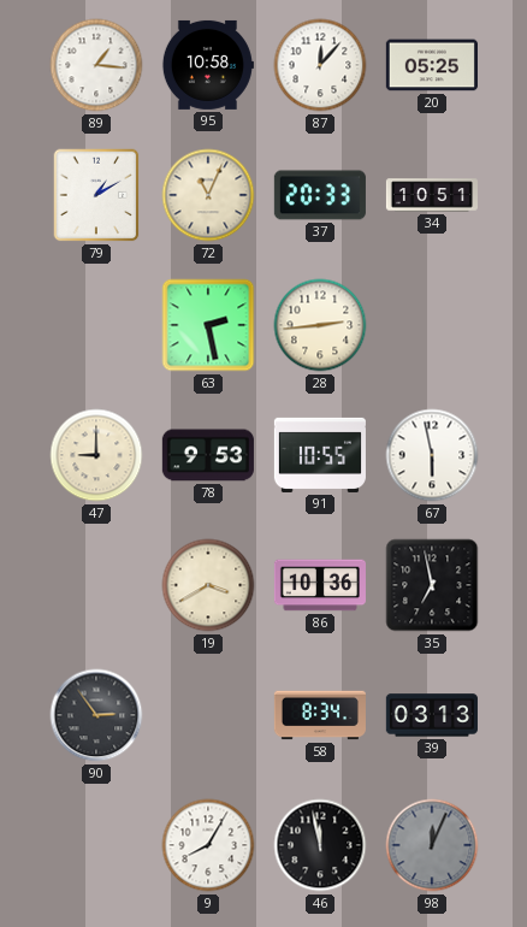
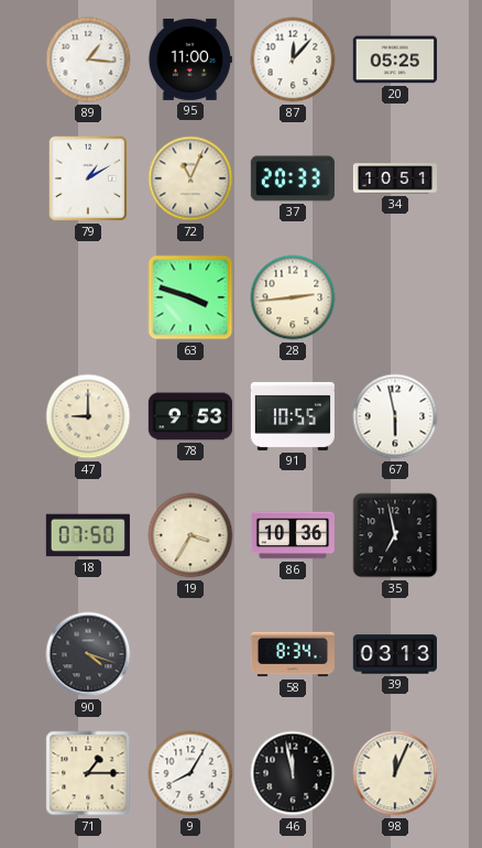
95: 10:58 -> 11:00 (189, 59)
63: 2:28 -> 3:48 (190, 297)
18: none -> 07:50 (88, 535)
19: 3:40 -> 3:35 (190, 535)
90: 2:54 -> 4:18 (88, 654)
71: none -> 1:15 (88, 773)
98 dial: grey -> cream (395, 773)
